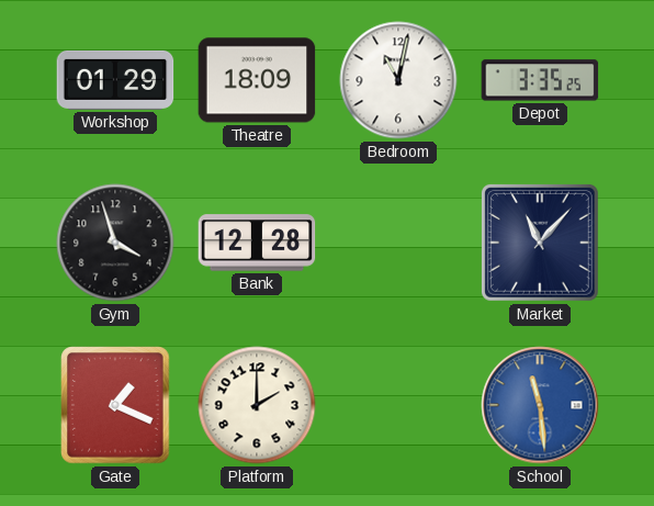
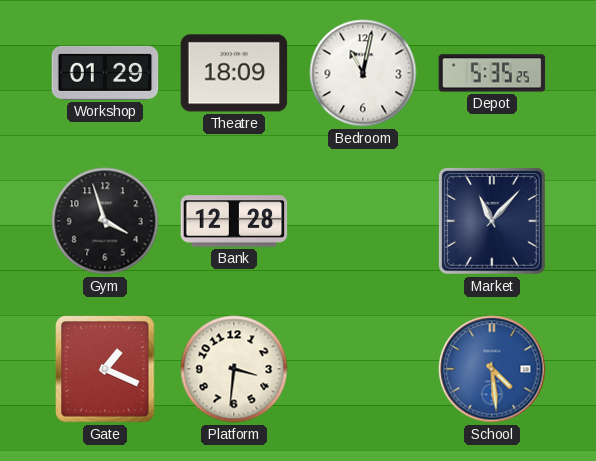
Depot: 3:35 -> 5:35 (492, 73)
Platform: 2:00 -> 3:31 (234, 369)
School: 11:29 -> 4:29 (492, 369)
